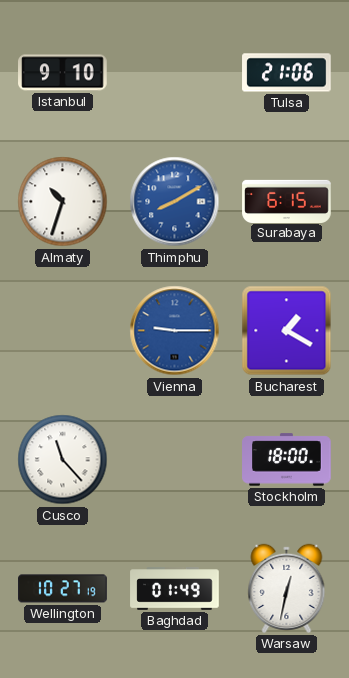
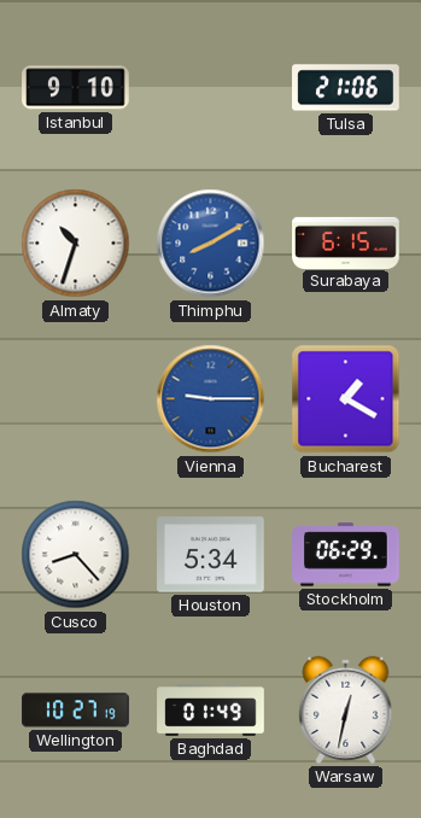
Cusco: 11:23 -> 8:23 (76, 555)
Houston: none -> 5:34 (211, 555)
Stockholm: 18:00 -> 06:29 (346, 555)
